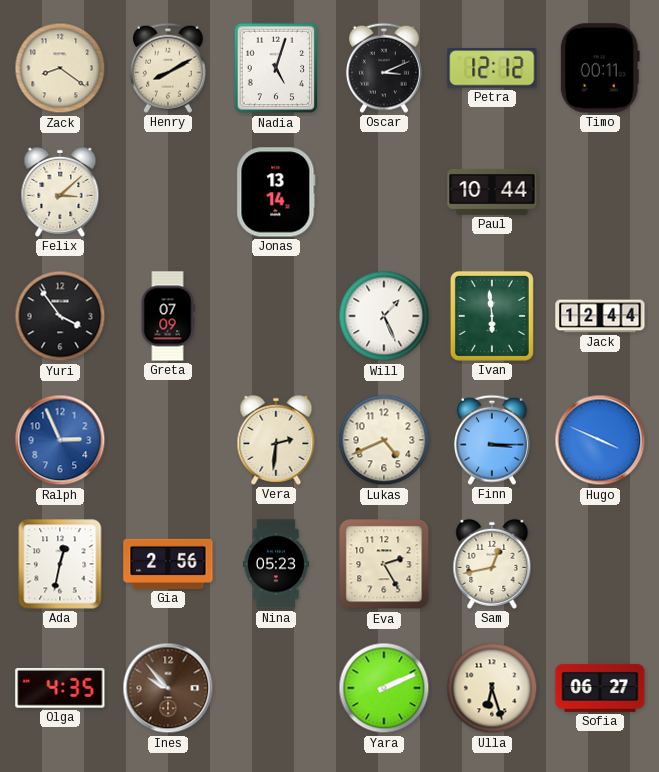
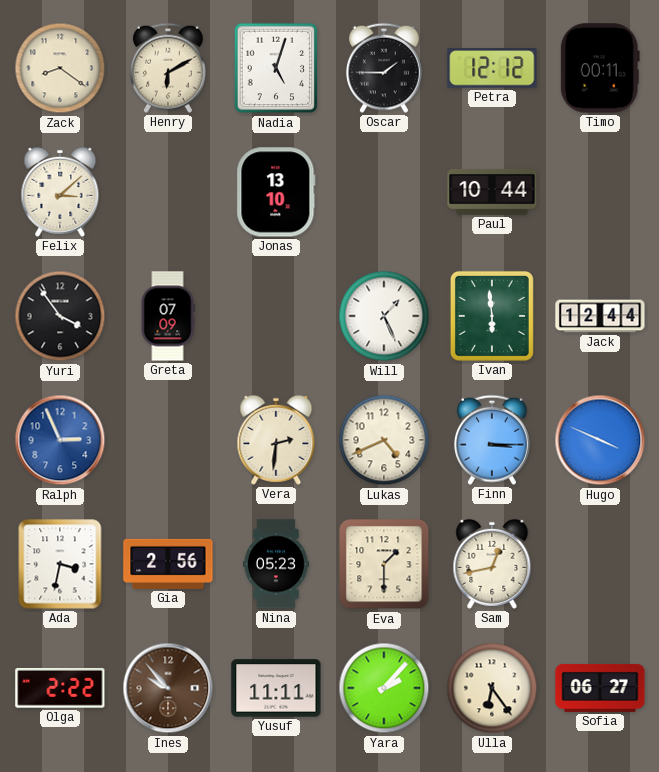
Henry: 8:10 -> 6:10 (168, 68)
Oscar: 3:11 -> 1:45 (384, 68)
Jonas: 13:14 -> 13:10 (276, 192)
Ada: 12:32 -> 3:32 (60, 564)
Eva: 2:25 -> 1:30 (384, 564)
Olga: 4:35 -> 2:22 (60, 688)
Yusuf: none -> 11:11 (276, 688)
Yara: 2:11 -> 2:07 (384, 688)
Ulla: 6:27 -> 6:24 (492, 688)
